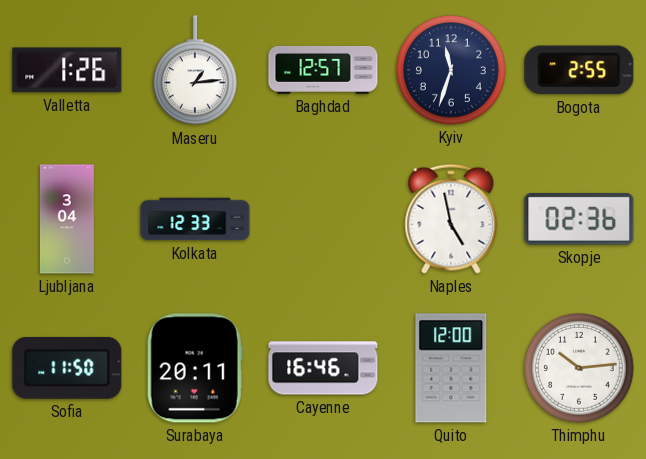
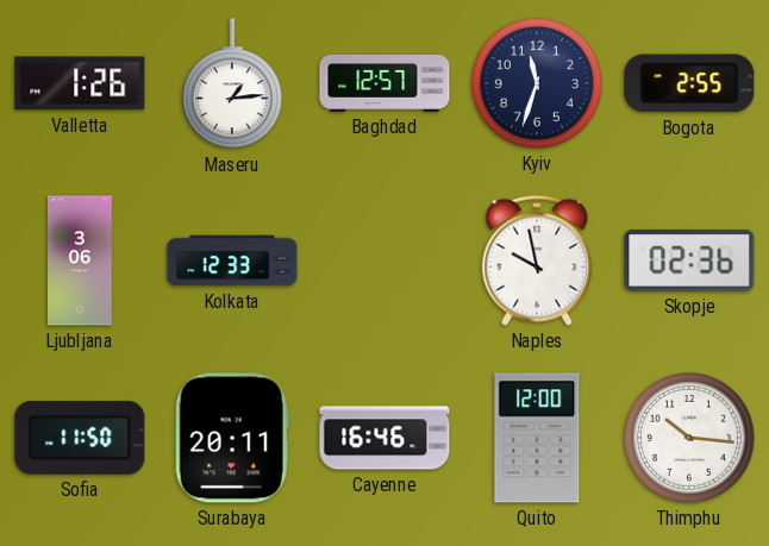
Ljubljana: 3:04 -> 3:06 (80, 261)
Naples: 4:58 -> 9:58 (537, 261)
Thimphu: 10:14 -> 10:16 (689, 438)
